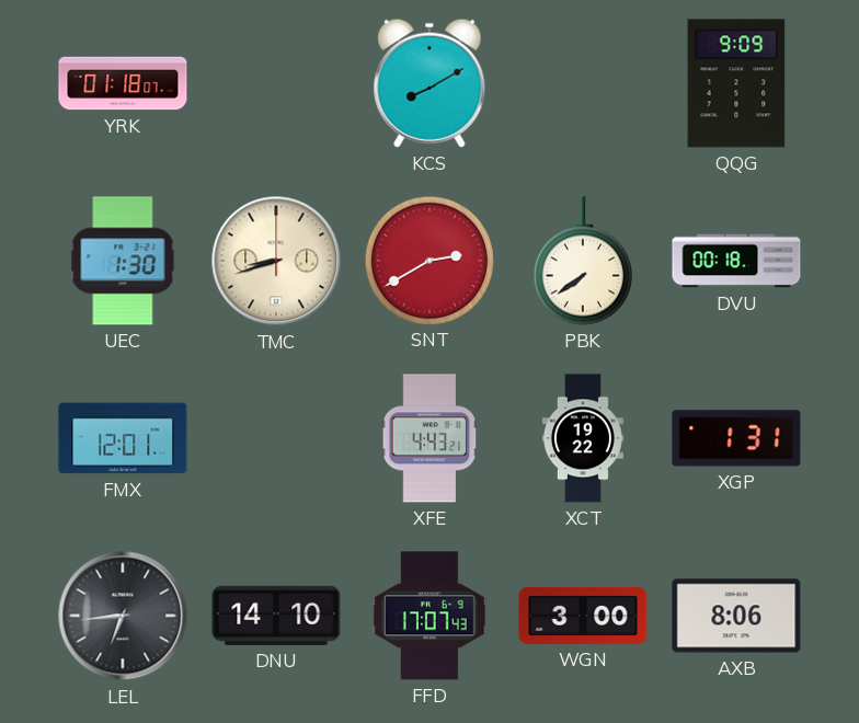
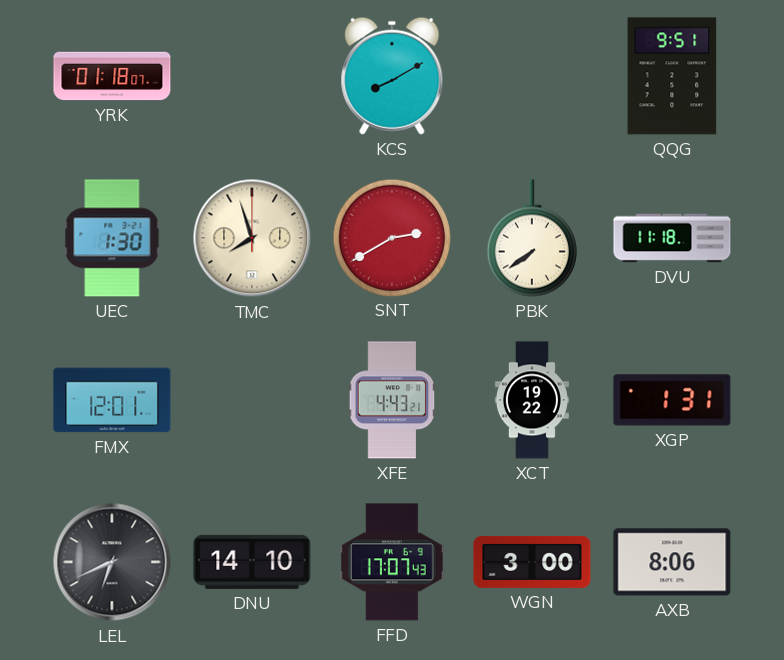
QQG: 9:09 -> 9:51 (672, 76)
TMC: 8:42 -> 7:57 (252, 238)
DVU: 00:18 -> 11:18 (672, 238)
LEL: 6:44 -> 6:41 (112, 562)
